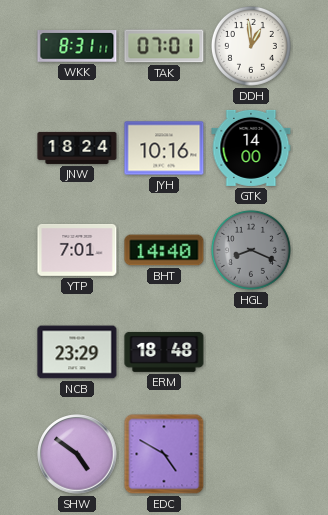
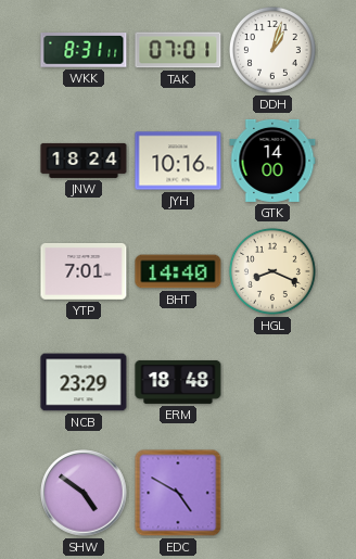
DDH: 12:59 -> 1:03 (272, 50)
HGL dial: grey -> cream (272, 271)
